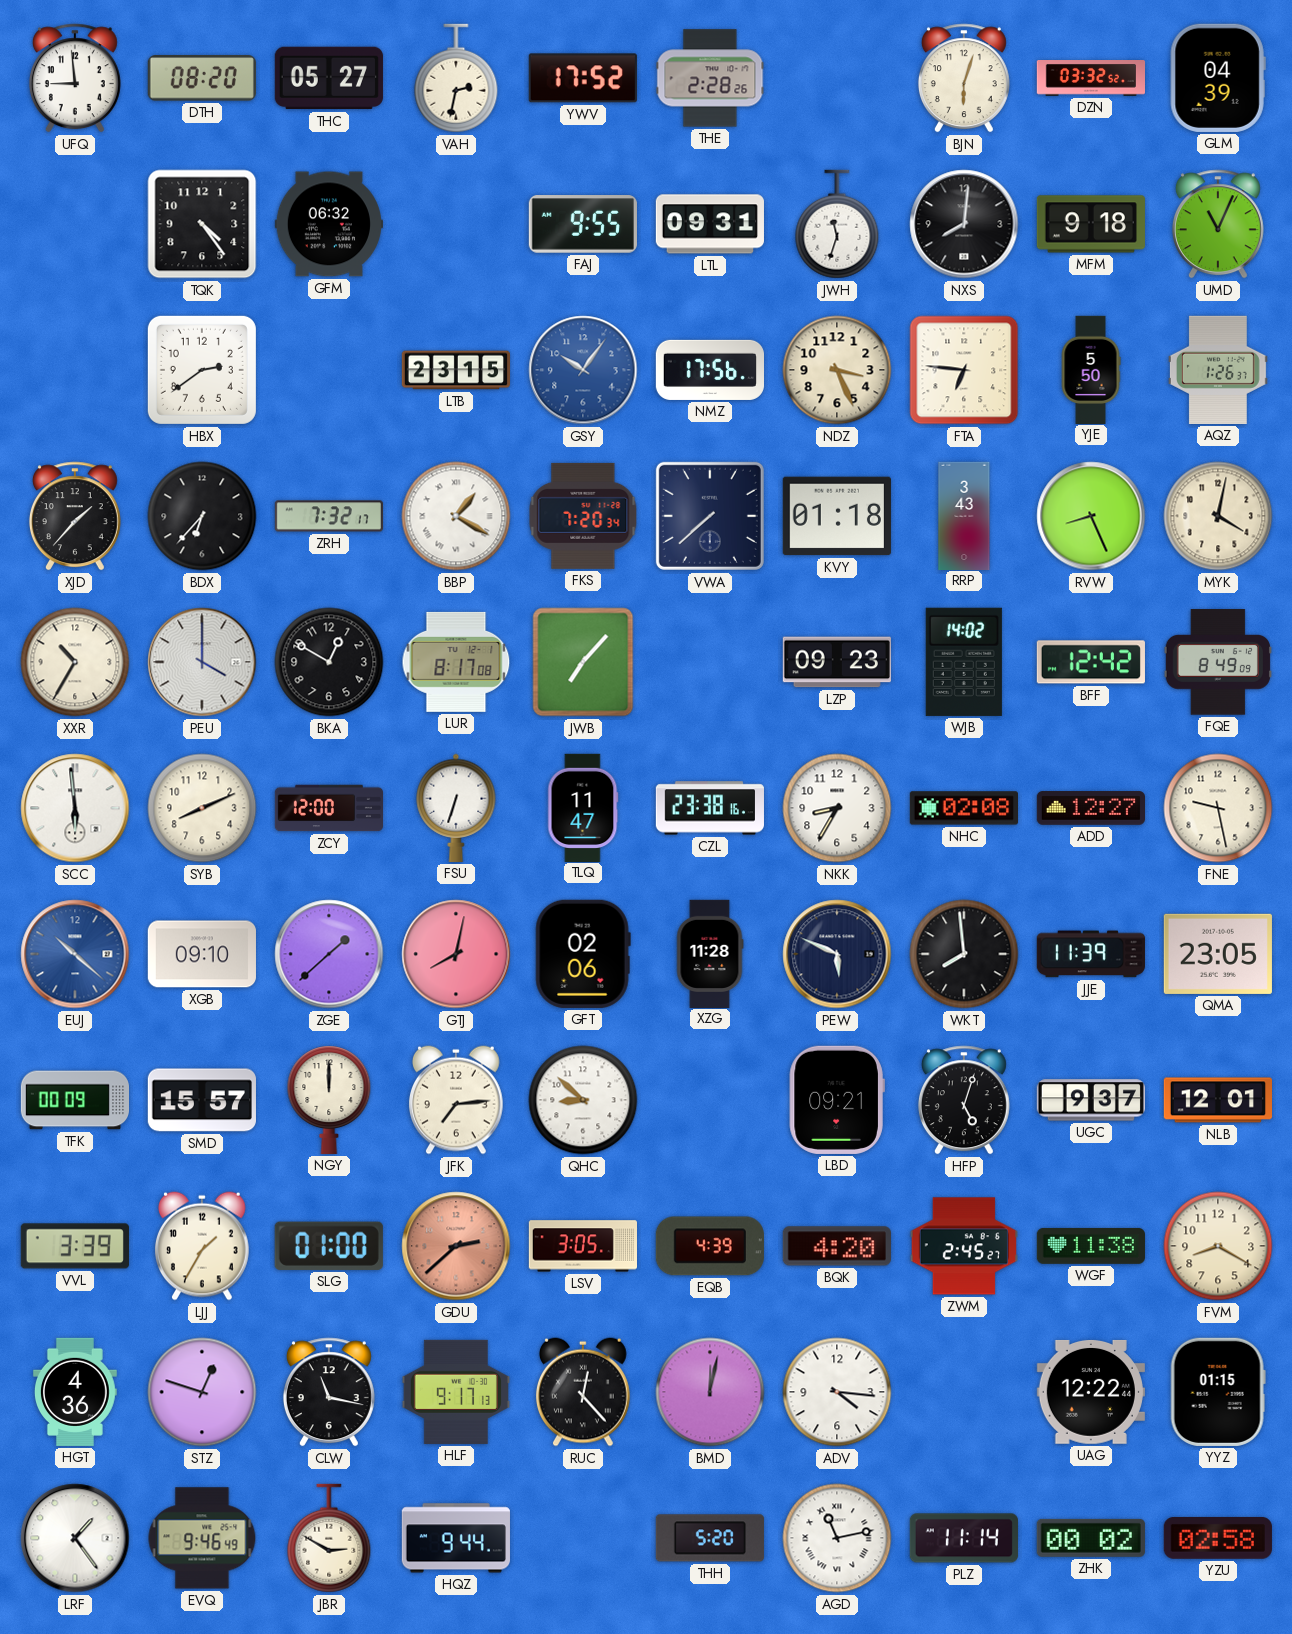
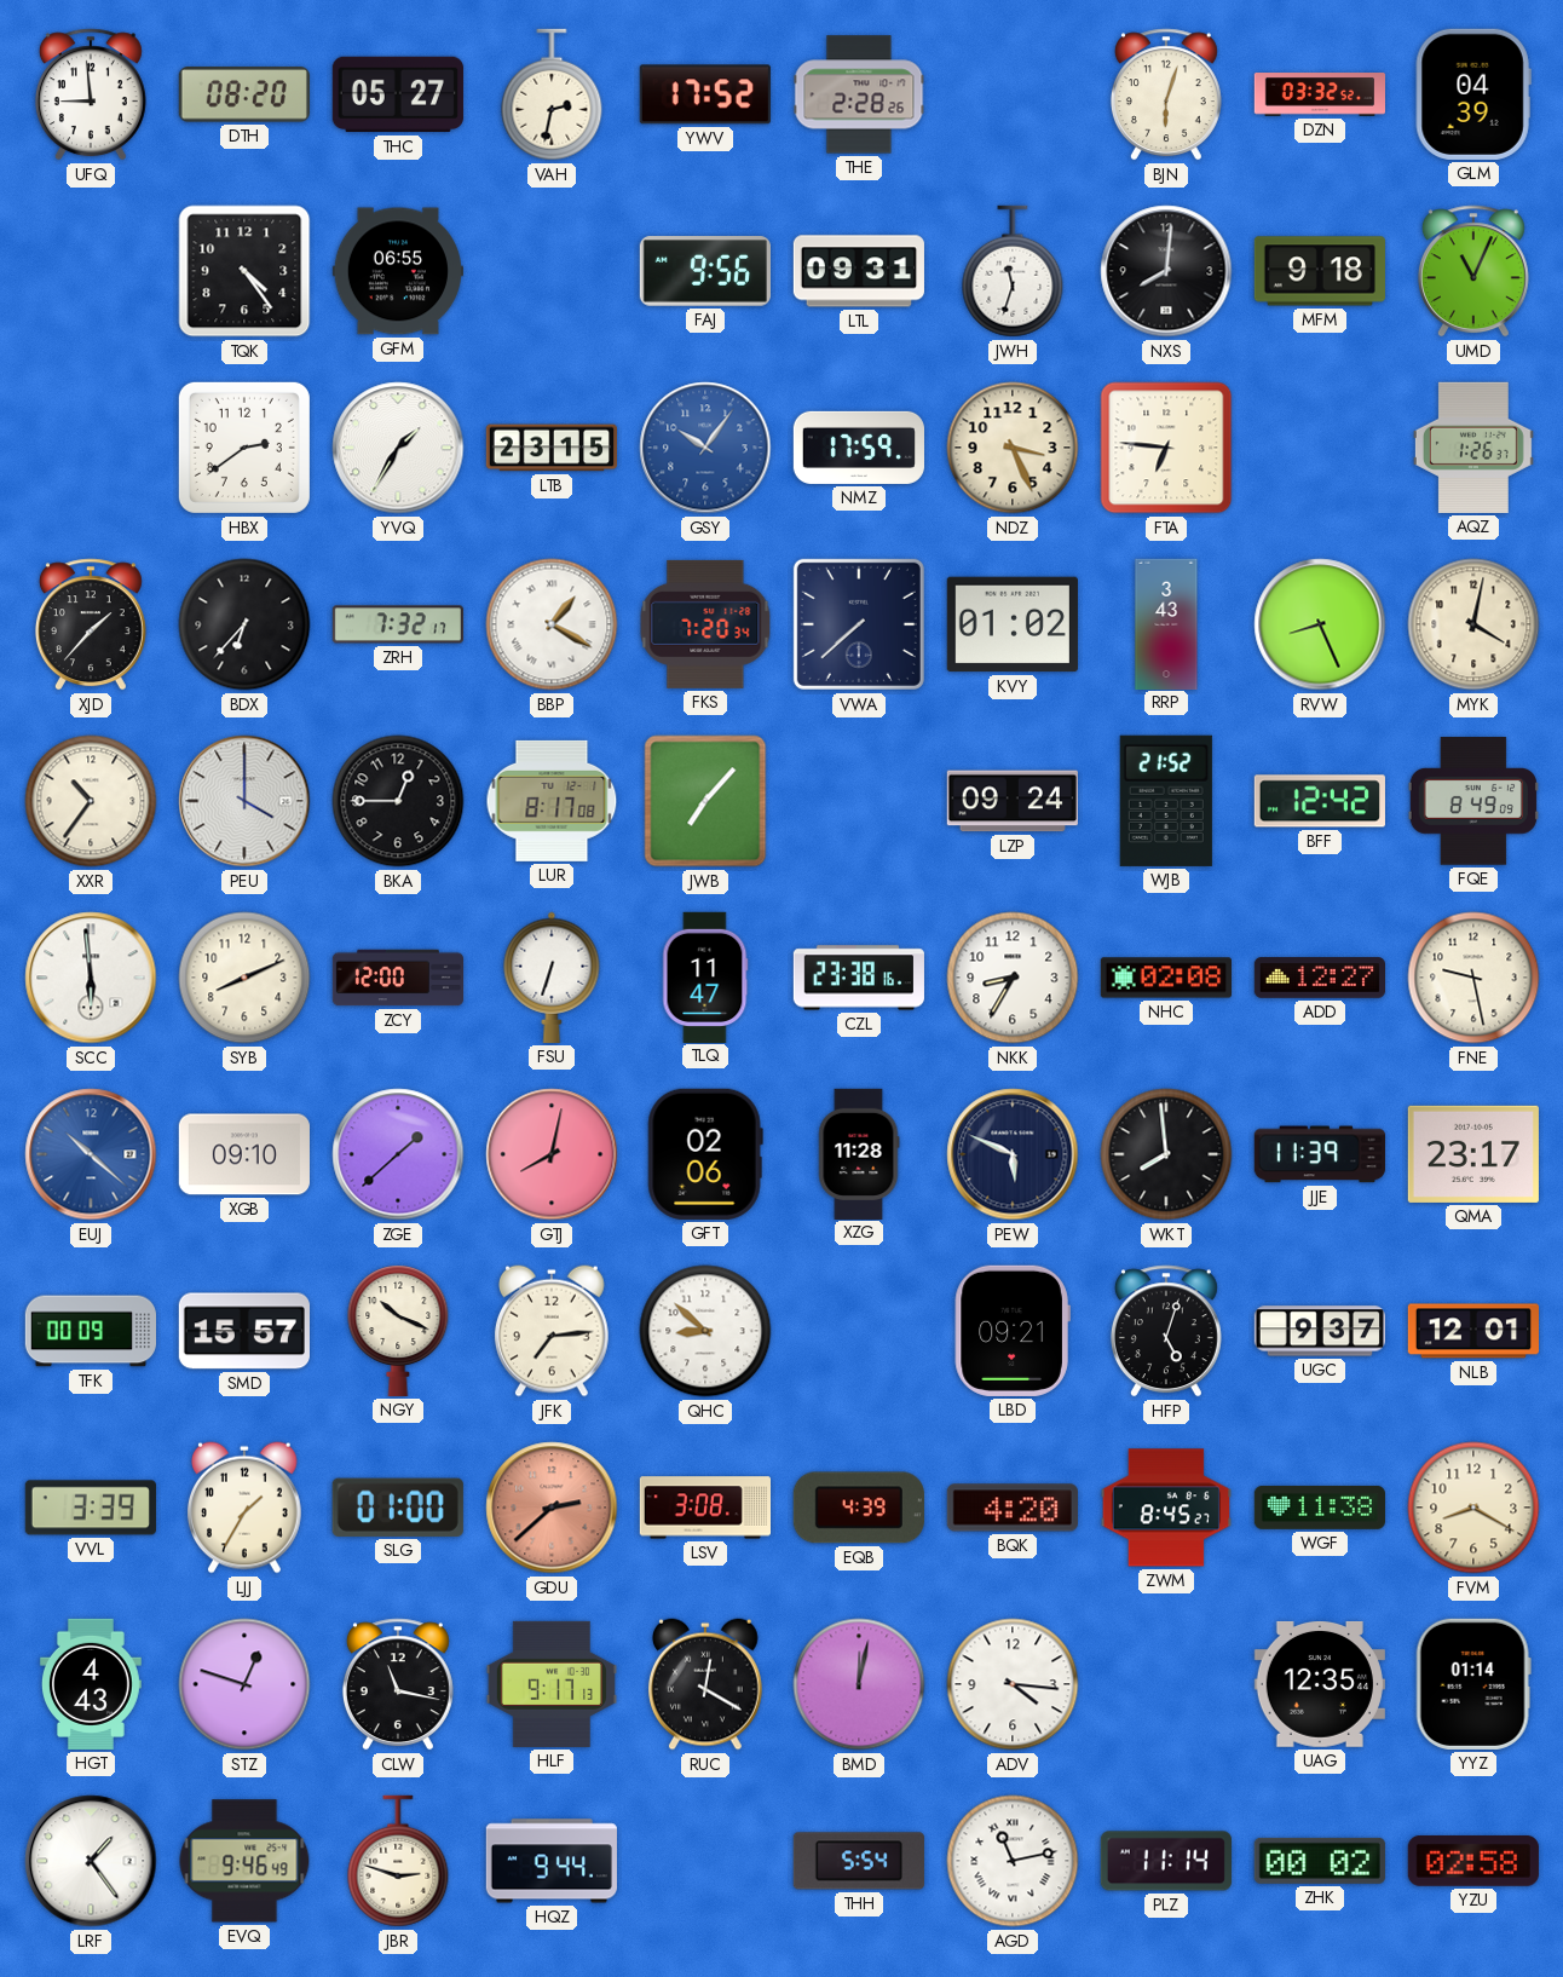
GFM: 06:32 -> 06:55 (398, 271)
FAJ: 9:55 -> 9:56 (705, 271)
YVQ: none -> 1:35 (398, 448)
NMZ: 17:56 -> 17:59 (858, 448)
YJE: 5:50 -> none (1091, 369)
KVY: 01:18 -> 01:02 (1013, 624)
XXR: 10:35 -> 10:36 (91, 801)
BKA: 12:50 -> 12:45 (398, 801)
LZP: 09:23 -> 09:24 (1013, 801)
WJB: 14:02 -> 21:52 (1166, 801)
QMA: 23:05 -> 23:17 (1473, 1154)
NGY: 12:00 -> 10:19 (398, 1331)
LSV: 3:05 -> 3:08 (704, 1508)
ZWM: 2:45 -> 8:45 (1166, 1508)
HGT: 4:36 -> 4:43 (91, 1684)
RUC: 12:23 -> 12:20 (705, 1684)
UAG: 12:22 -> 12:35 (1320, 1684)
YYZ: 01:15 -> 01:14 (1473, 1684)
JBR: 2:50 -> 2:48 (398, 1861)
THH: 5:20 -> 5:54 (859, 1861)
